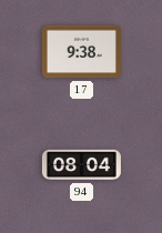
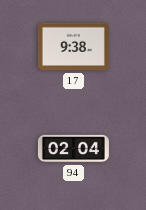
94: 08:04 -> 02:04 (73, 149)
